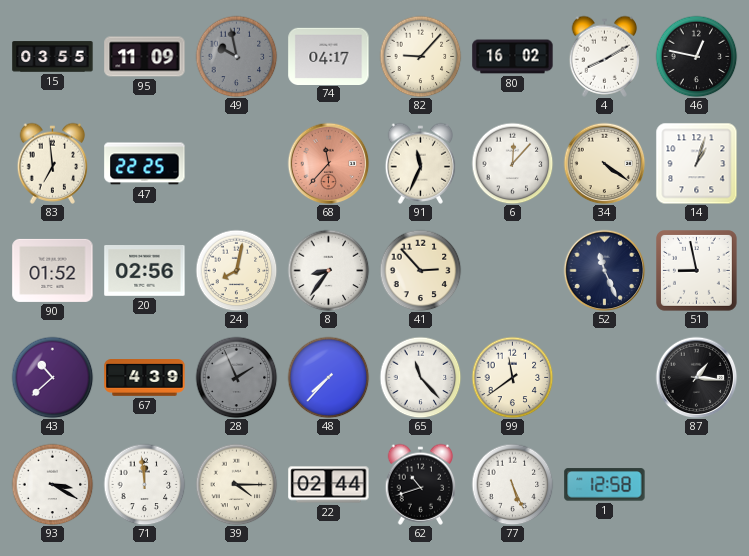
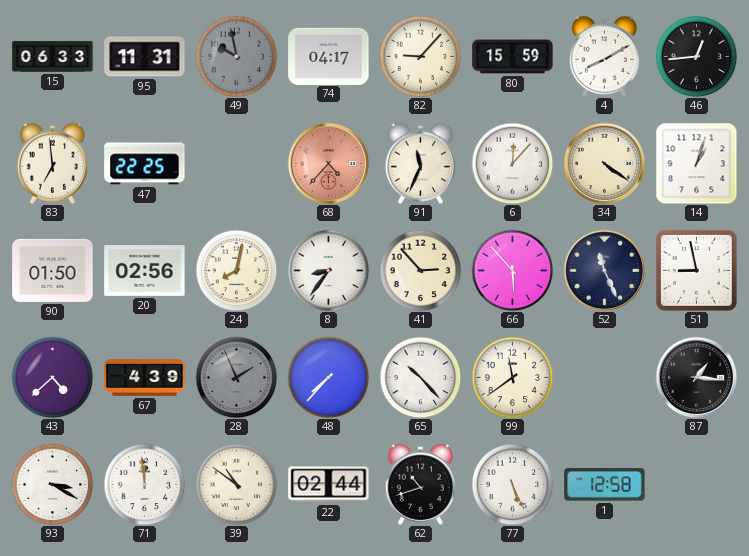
15: 03:55 -> 06:33 (53, 57)
95: 11:09 -> 11:31 (145, 57)
80: 16:02 -> 15:59 (513, 57)
46: 12:47 -> 12:44 (696, 56)
68: 11:37 -> 4:37 (328, 163)
90: 01:52 -> 01:50 (53, 270)
66: none -> 5:53 (512, 270)
43: 10:38 -> 4:38 (52, 377)
65: 11:23 -> 10:23 (420, 377)
39: 4:15 -> 10:51 (236, 484)
